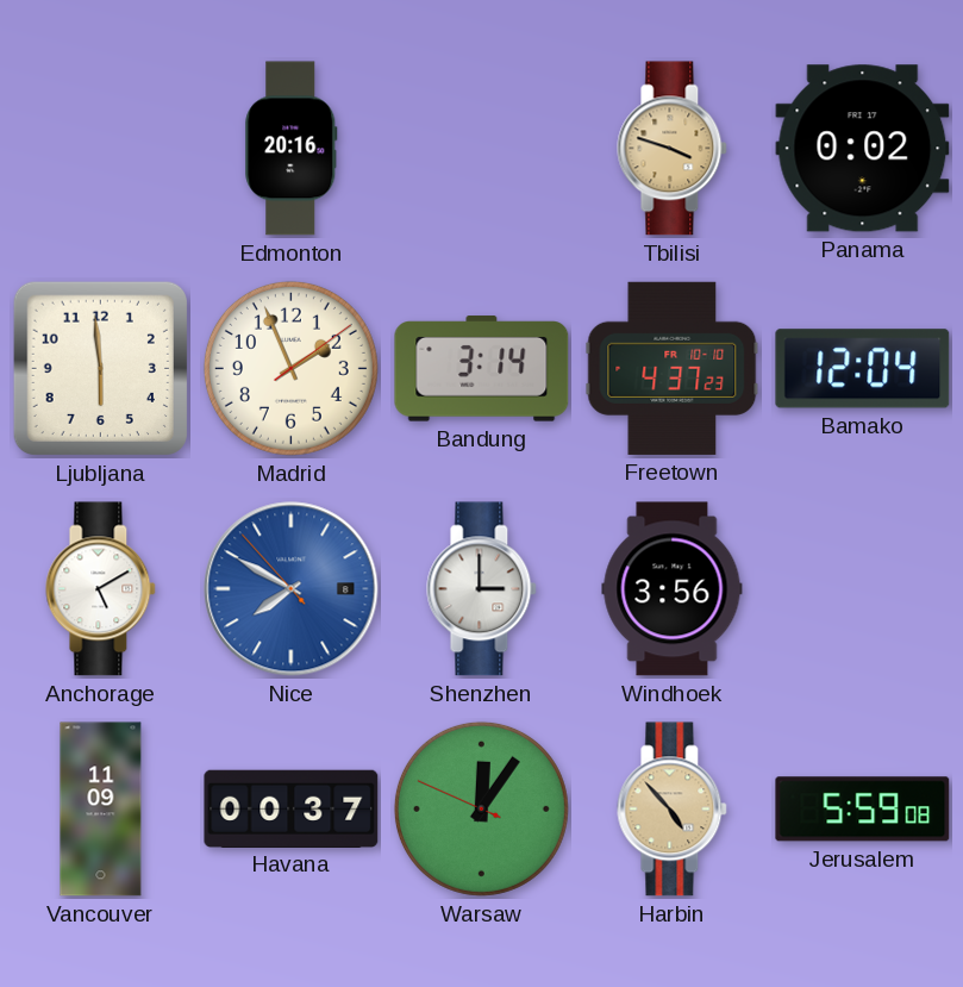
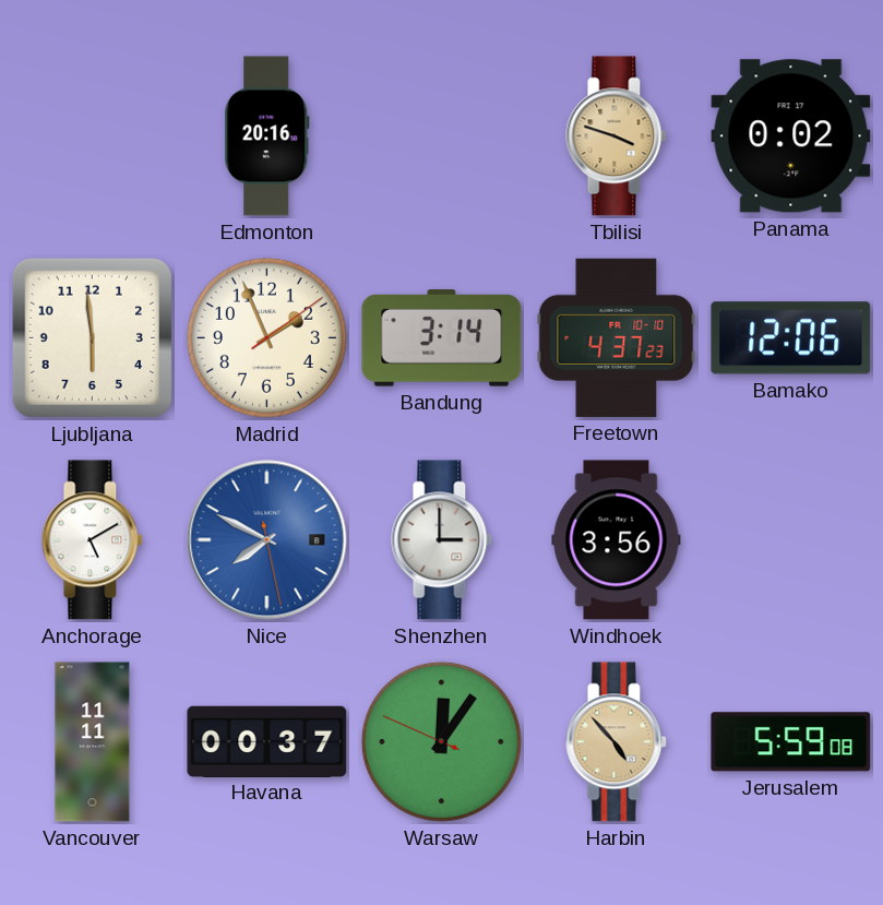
Bamako: 12:04 -> 12:06 (791, 338)
Nice: 7:49:53 -> 7:49:28 (267, 540)
Vancouver: 11:09 -> 11:11 (93, 742)
